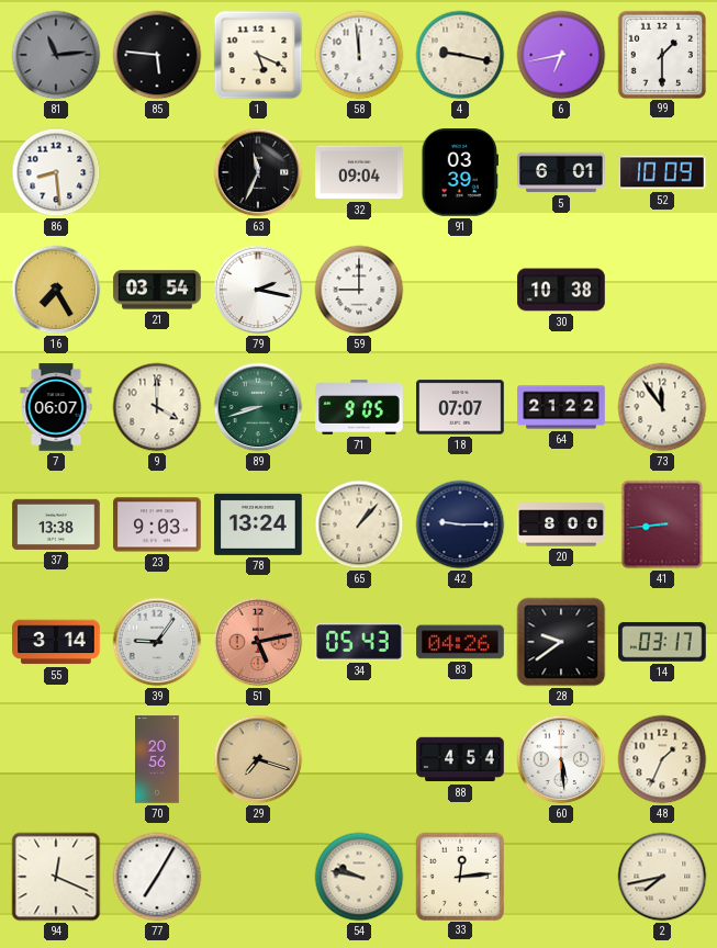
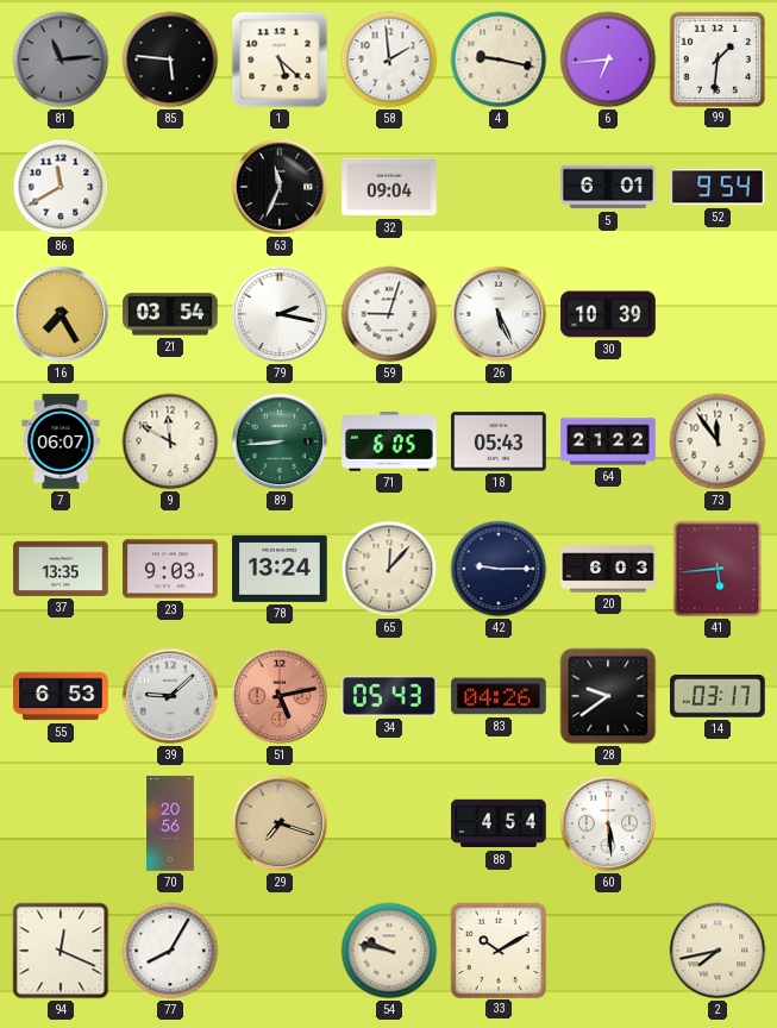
1: 5:19 -> 5:22 (280, 59)
58: 11:59 -> 1:59 (389, 59)
6: 6:43 -> 6:44 (608, 59)
99: 1:30 -> 1:31 (716, 58)
86: 8:29 -> 11:40 (61, 187)
91: 03:39 -> none (459, 172)
52: 10:09 -> 9:54 (718, 187)
59: 9:00 -> 9:03 (389, 314)
26: none -> 5:26 (499, 314)
30: 10:38 -> 10:39 (608, 314)
9: 4:00 -> 11:50 (170, 441)
89: 8:42 -> 8:44 (280, 441)
71: 9:05 -> 6:05 (389, 441)
18: 07:07 -> 05:43 (499, 441)
37: 13:38 -> 13:35 (61, 569)
65: 1:07 -> 12:07 (389, 569)
20: 8:00 -> 6:03 (608, 569)
41: 8:44 -> 5:44 (718, 569)
55: 3:14 -> 6:53 (61, 696)
39: 9:06 -> 9:08 (170, 696)
48: 1:34 -> none (662, 759)
77: 7:05 -> 8:05 (170, 951)
33: 12:14 -> 10:10 (497, 949)
